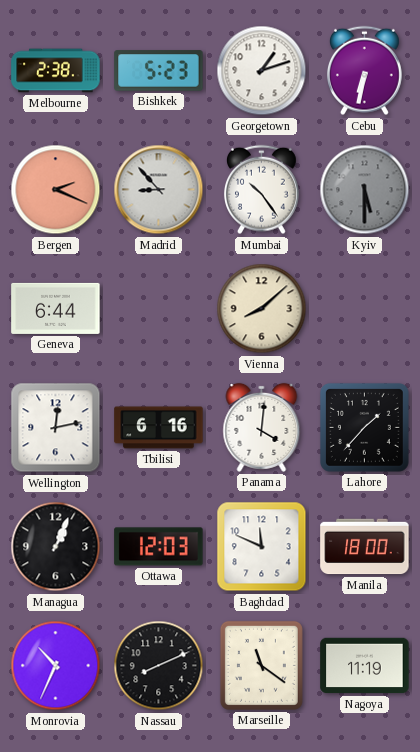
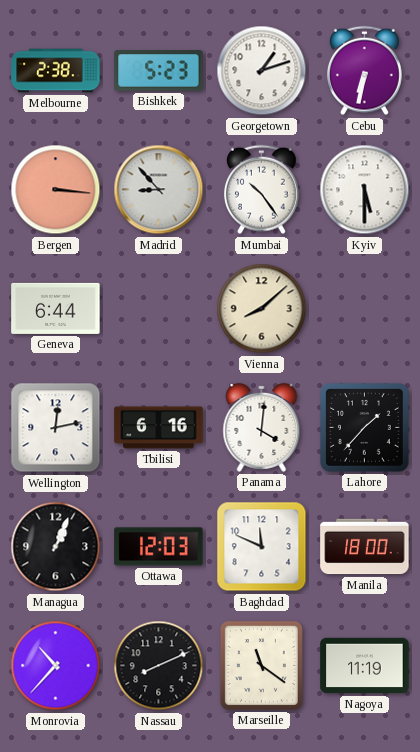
Bergen: 2:19 -> 3:16 (56, 190)
Kyiv dial: grey -> white (365, 190)
Monrovia: 10:34 -> 10:37 (56, 666)
